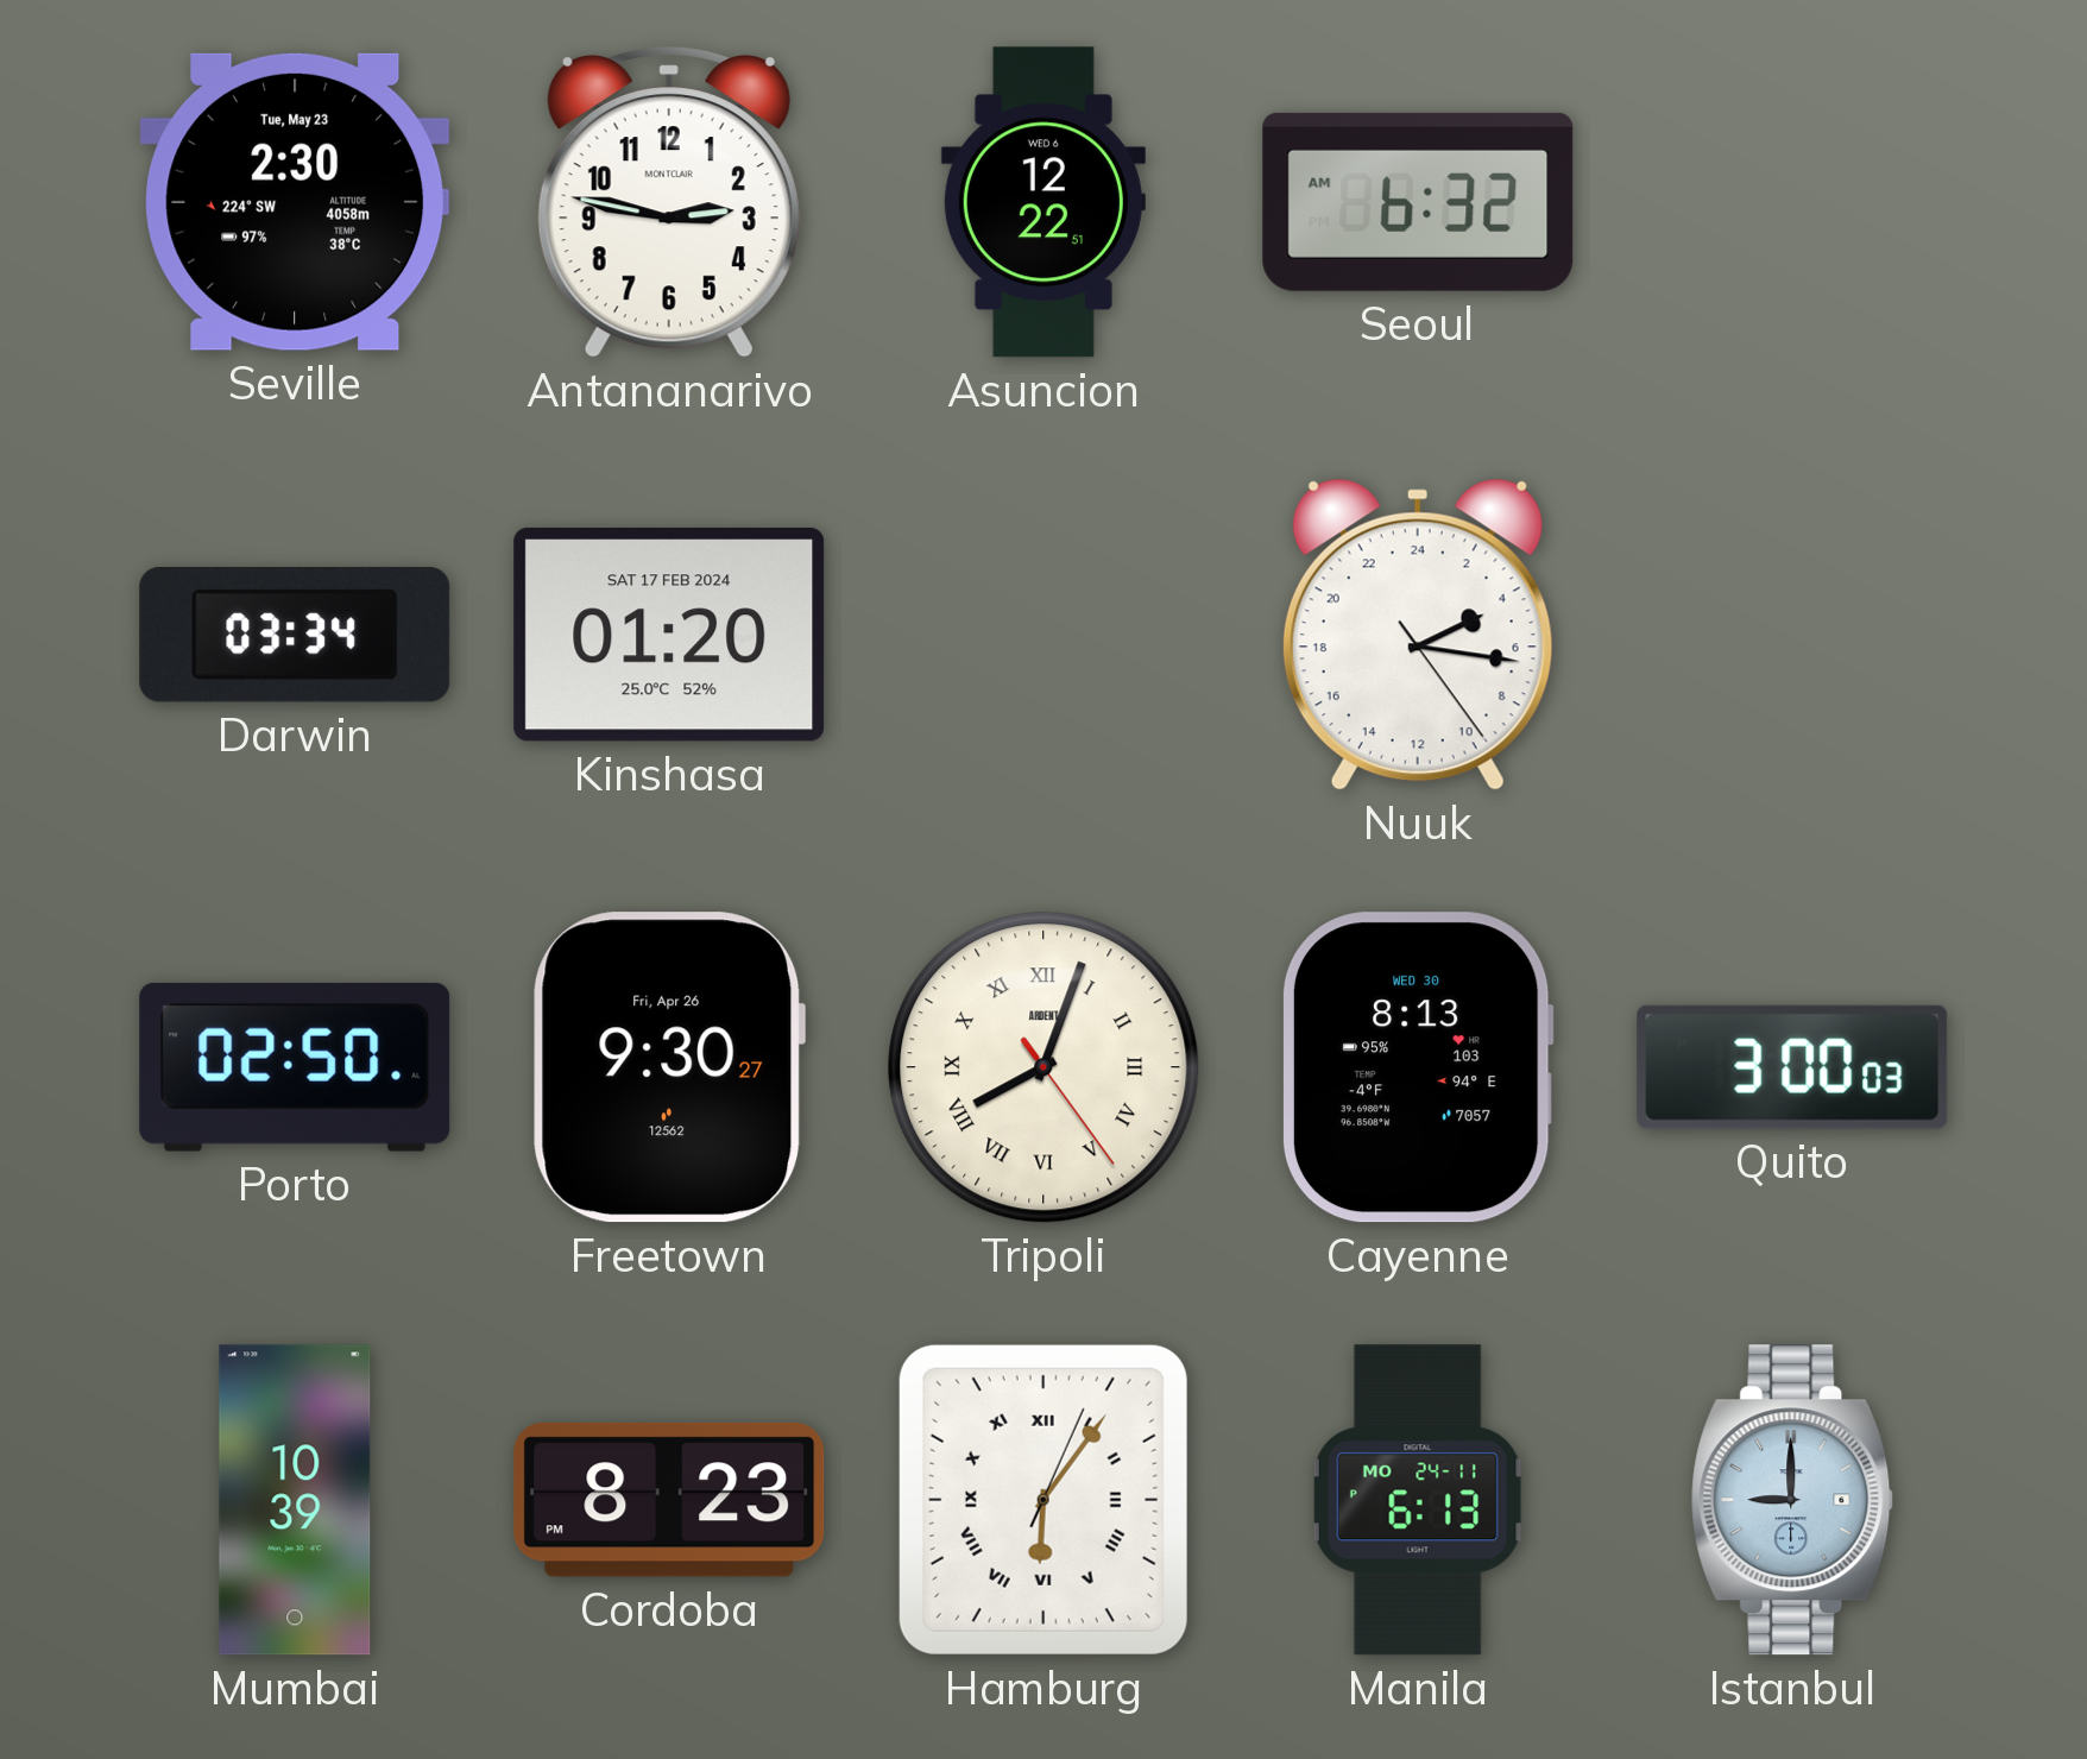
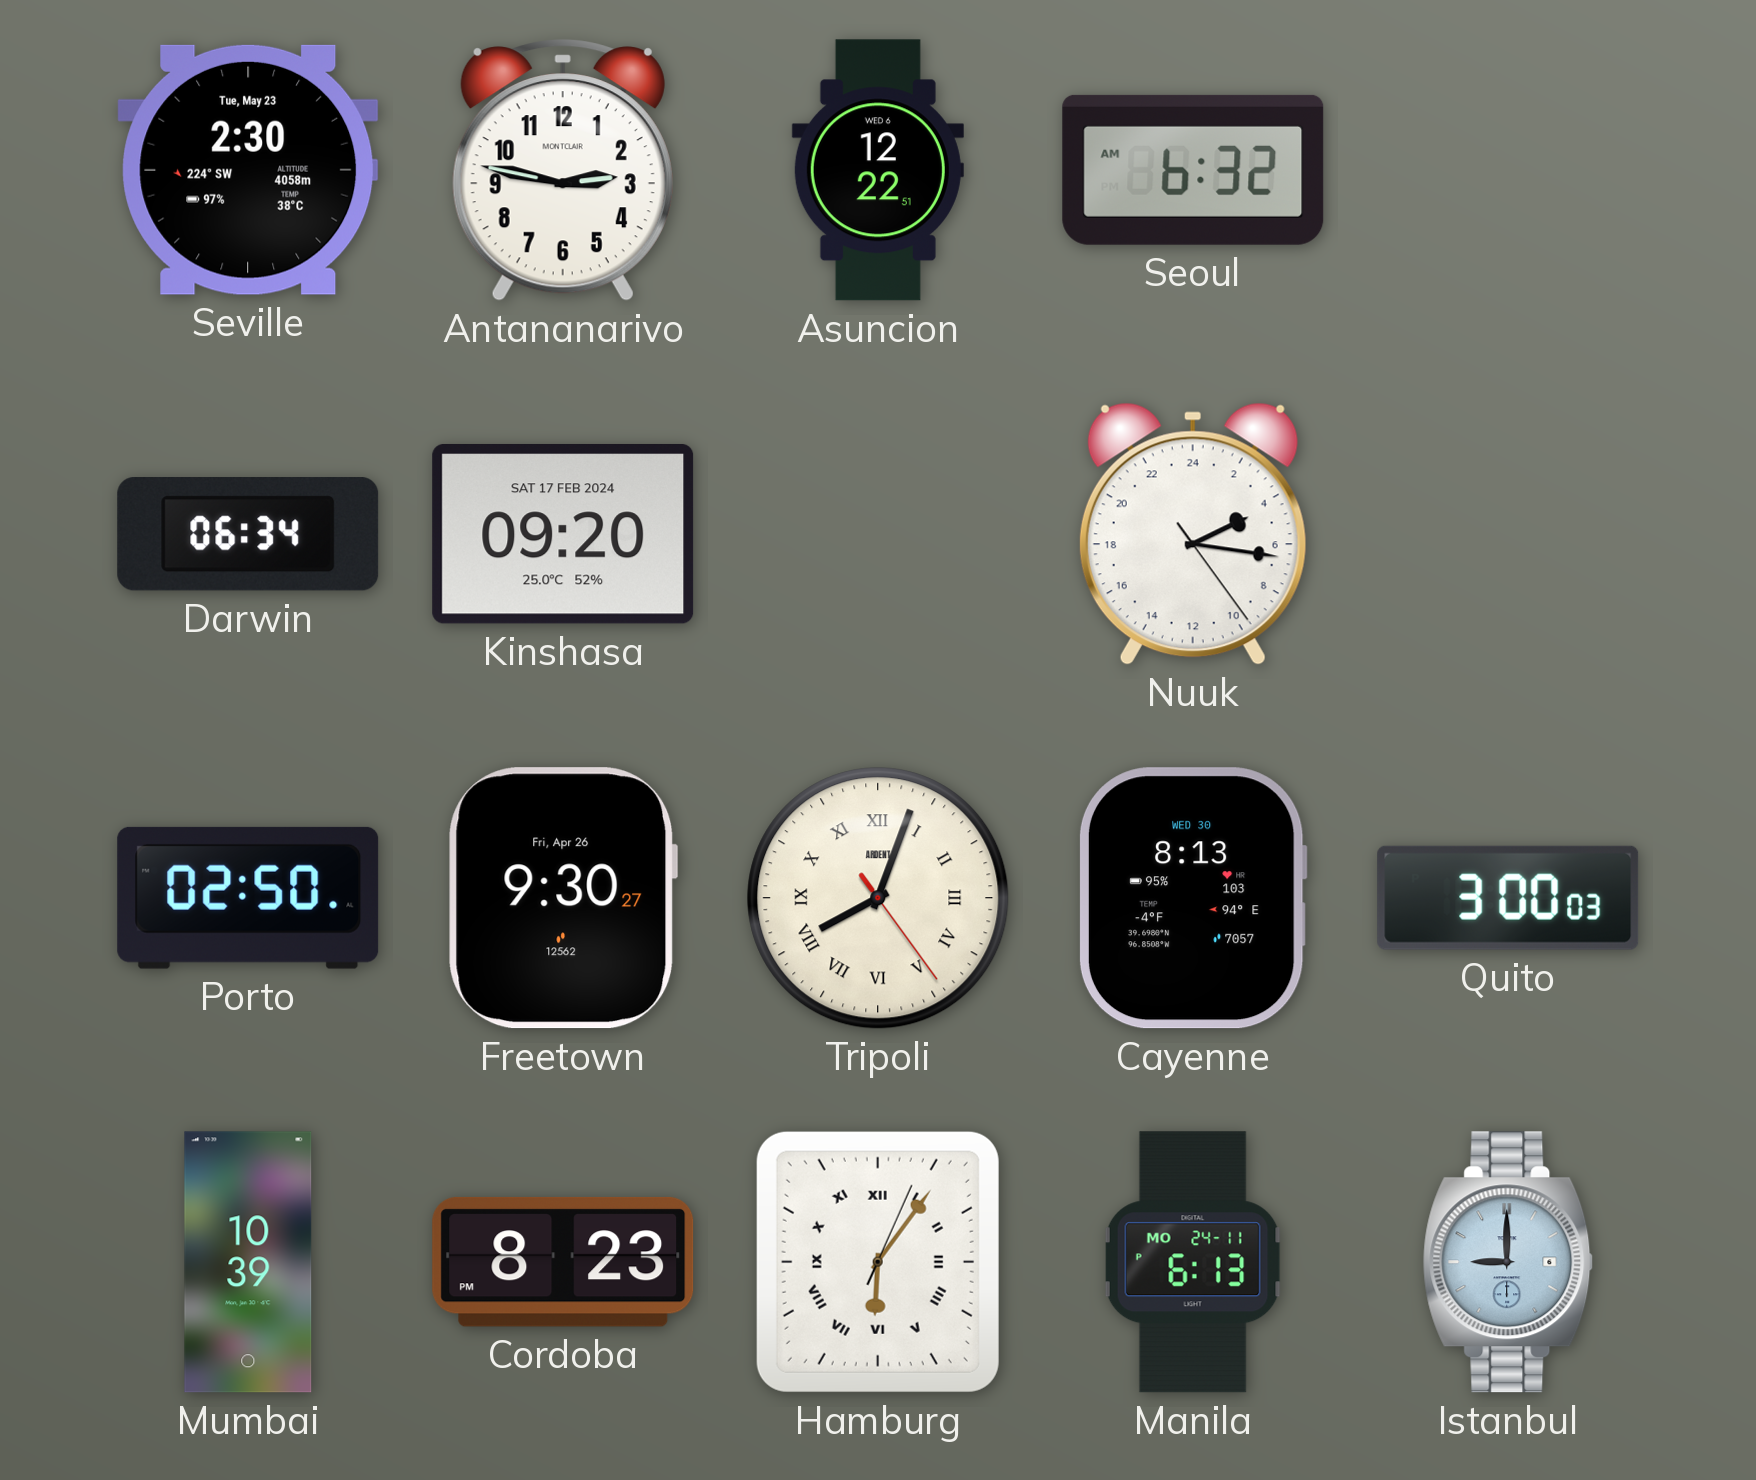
Darwin: 03:34 -> 06:34 (248, 534)
Kinshasa: 01:20 -> 09:20 (563, 534)
